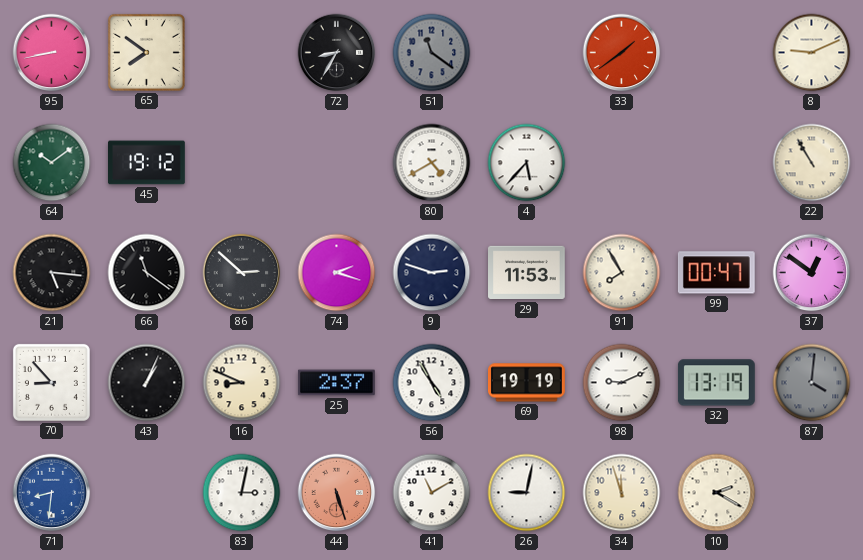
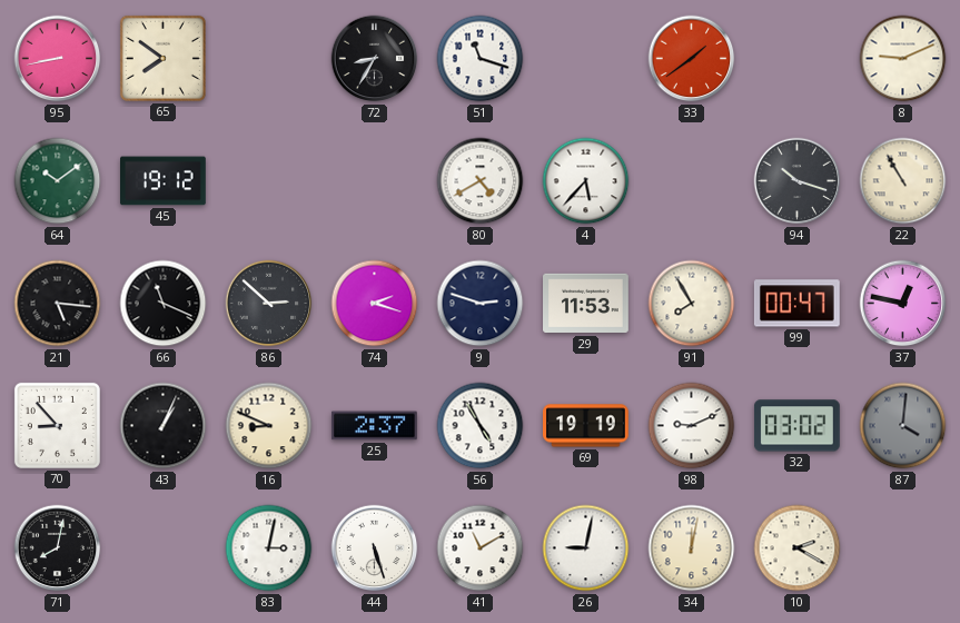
51: 11:21 -> 11:18 (481, 59)
51 dial: grey -> white (481, 59)
94: none -> 10:18 (798, 181)
66: 11:21 -> 11:19 (164, 304)
37: 12:51 -> 12:47 (903, 304)
32: 13:19 -> 03:02 (798, 426)
71: 8:31 -> 8:02 (58, 548)
71 dial: blue -> black (58, 548)
44 dial: salmon -> white (375, 548)
34: 11:57 -> 12:02 (692, 548)
